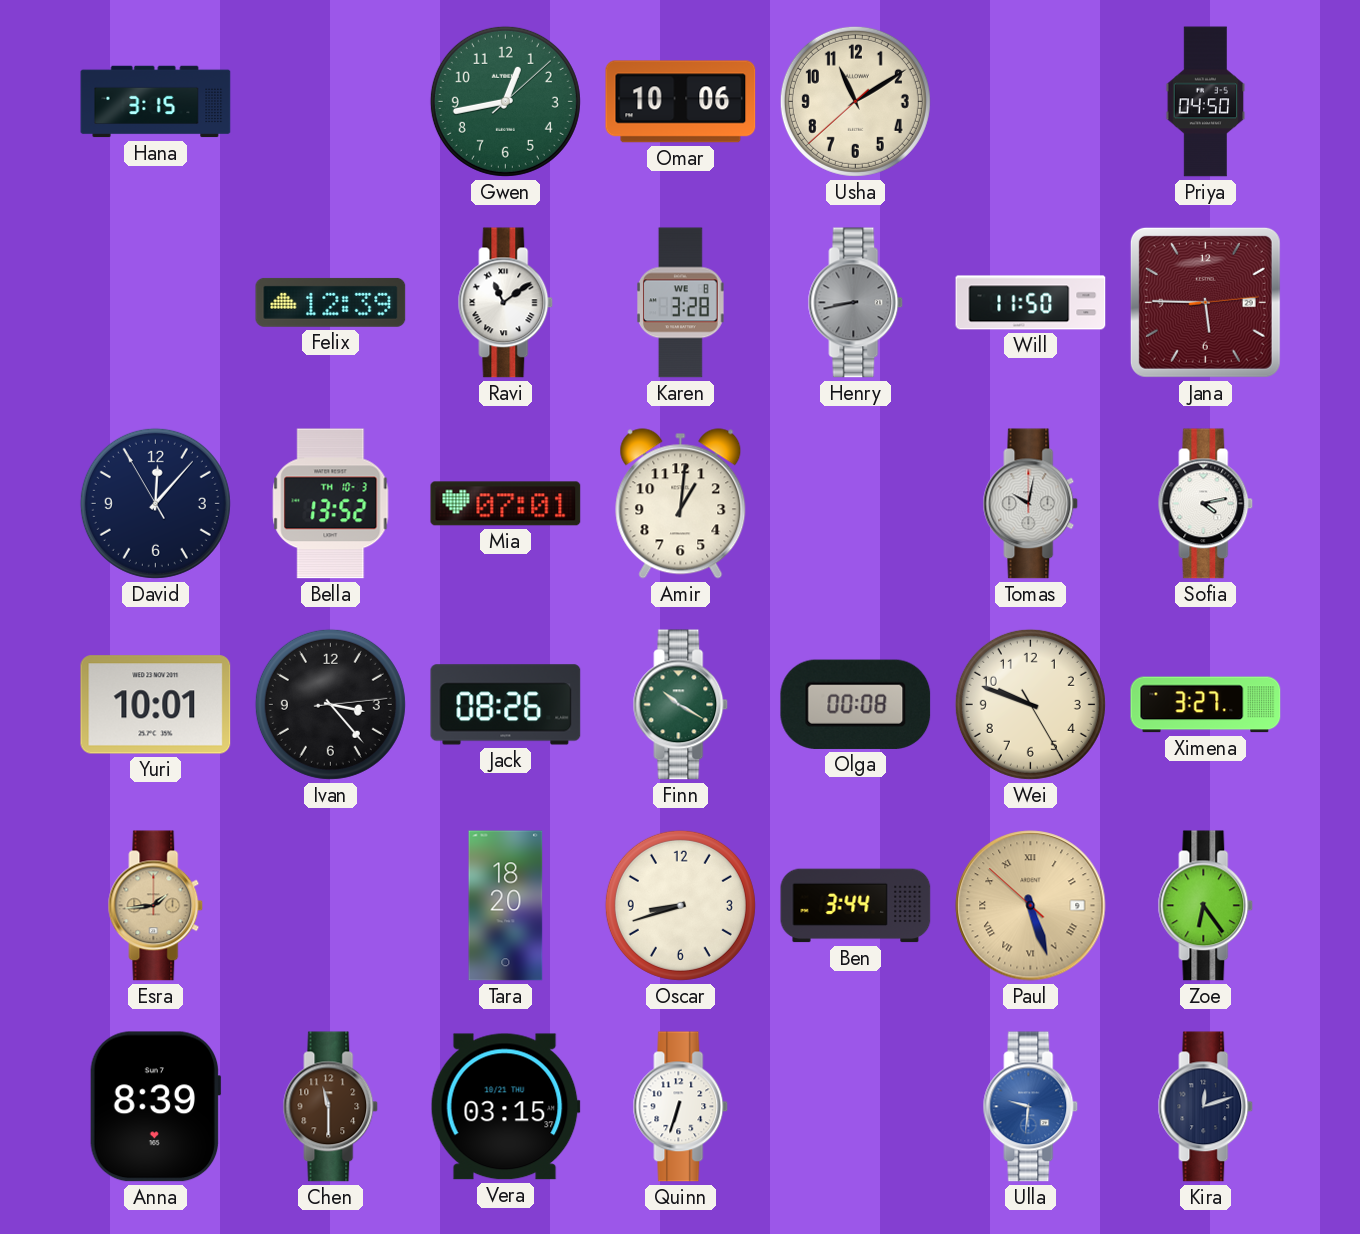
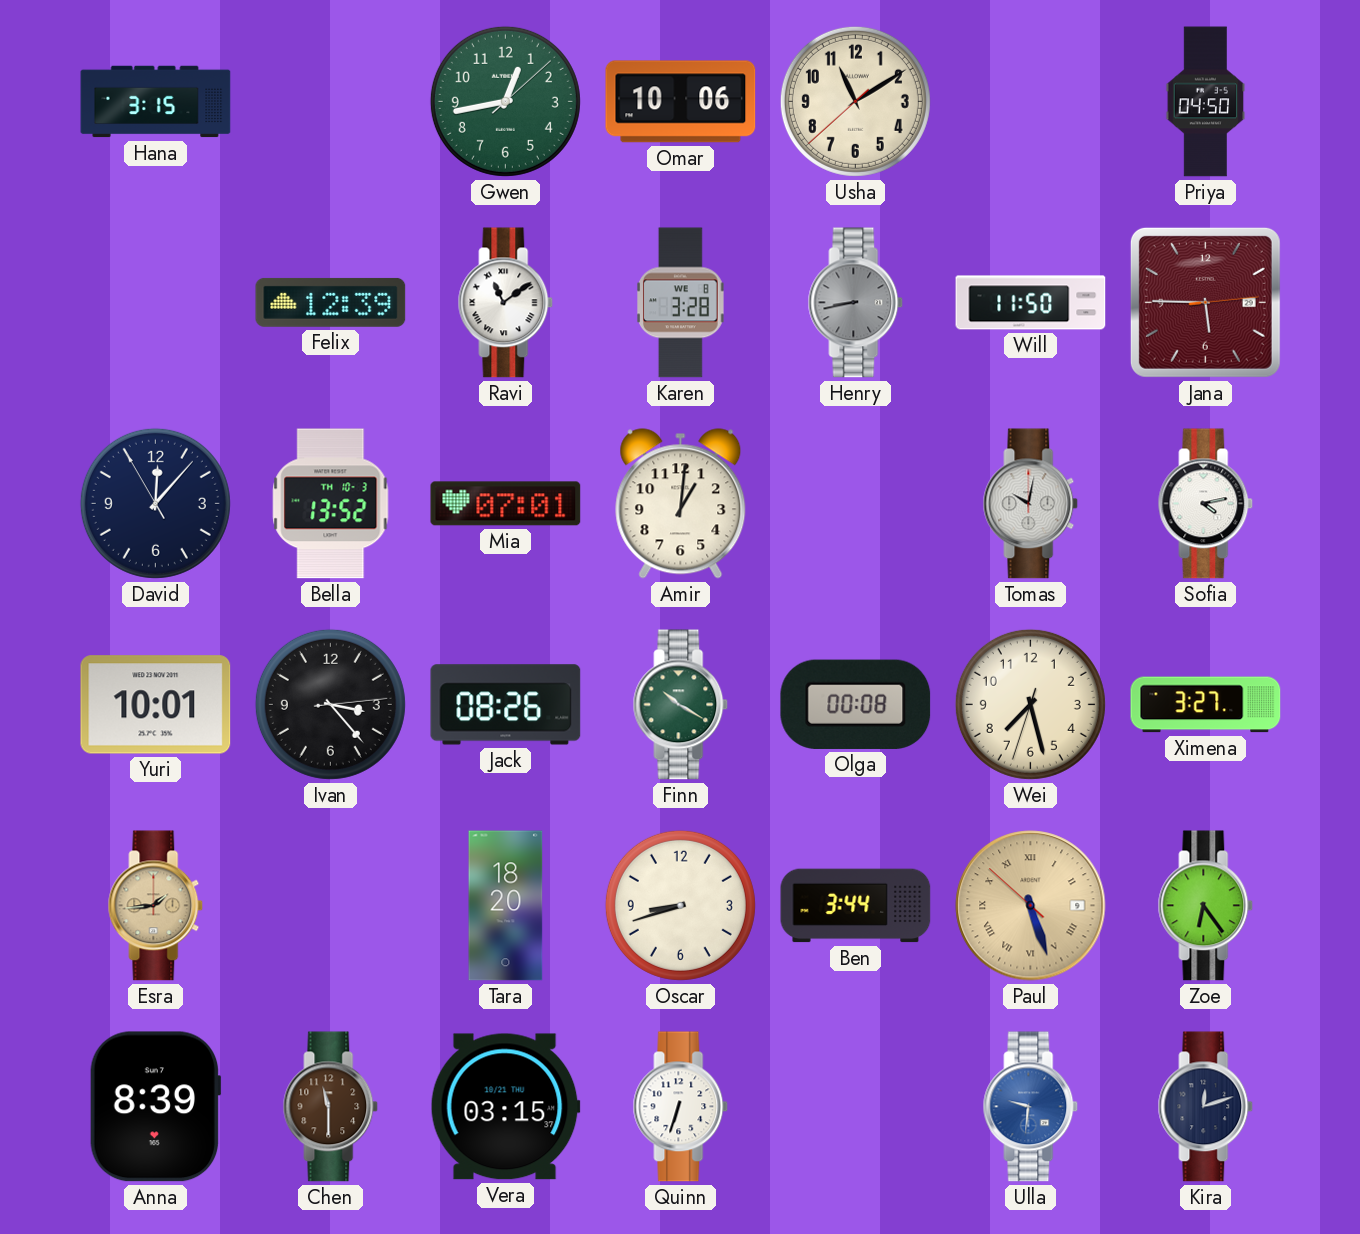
Wei: 9:48 -> 7:27 (1030, 704)
